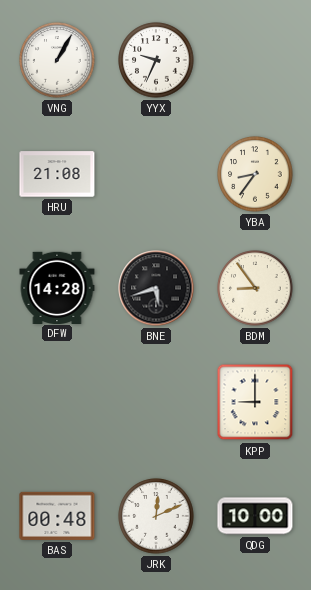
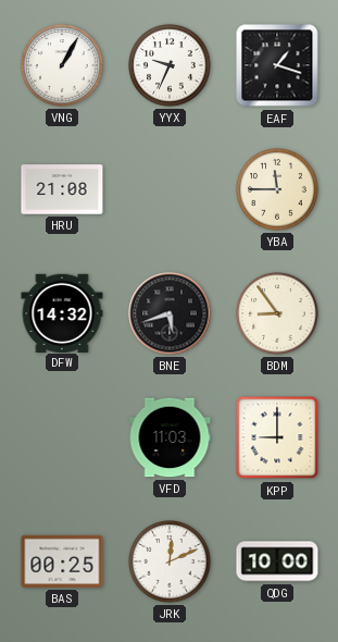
EAF: none -> 1:18 (277, 65)
YBA: 8:36 -> 11:45 (277, 189)
DFW: 14:28 -> 14:32 (62, 312)
VFD: none -> 11:03 (170, 437)
BAS: 00:48 -> 00:25 (62, 561)
